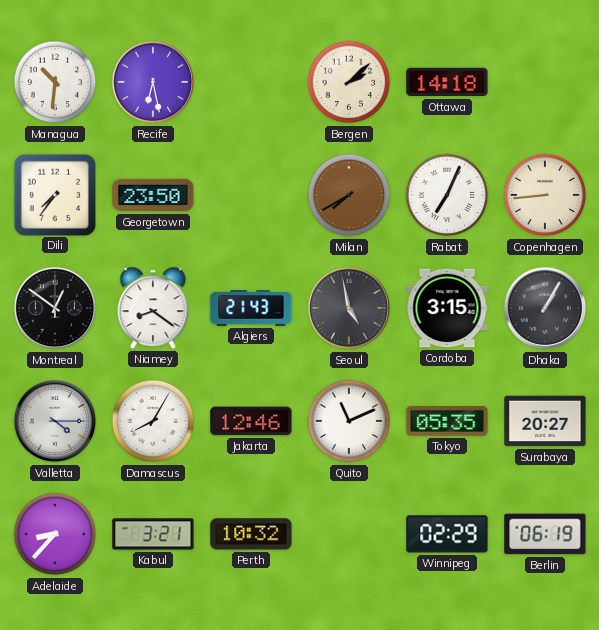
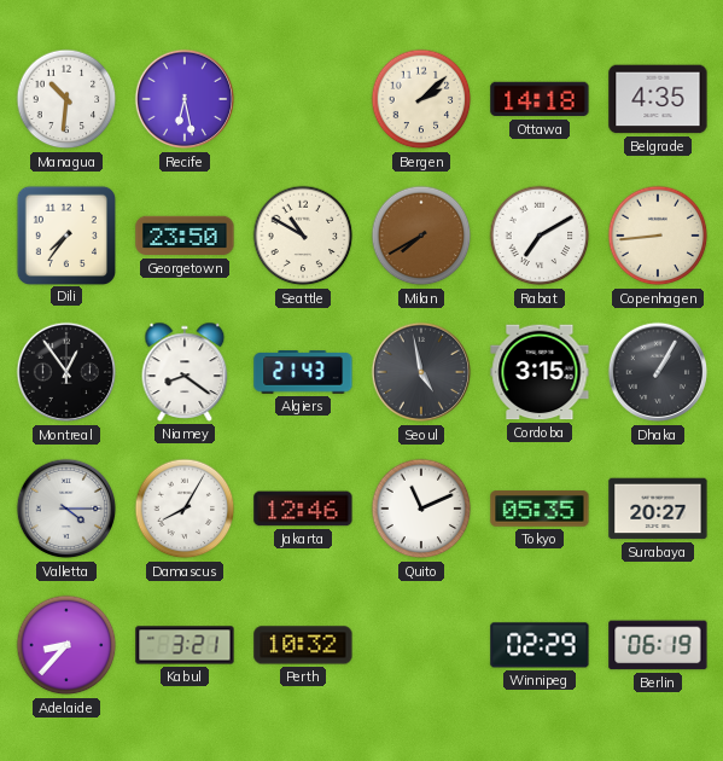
Belgrade: none -> 4:35 (658, 99)
Seattle: none -> 10:50 (303, 236)
Rabat: 7:04 -> 7:10 (540, 236)
Montreal: 12:51 -> 12:54 (66, 372)
